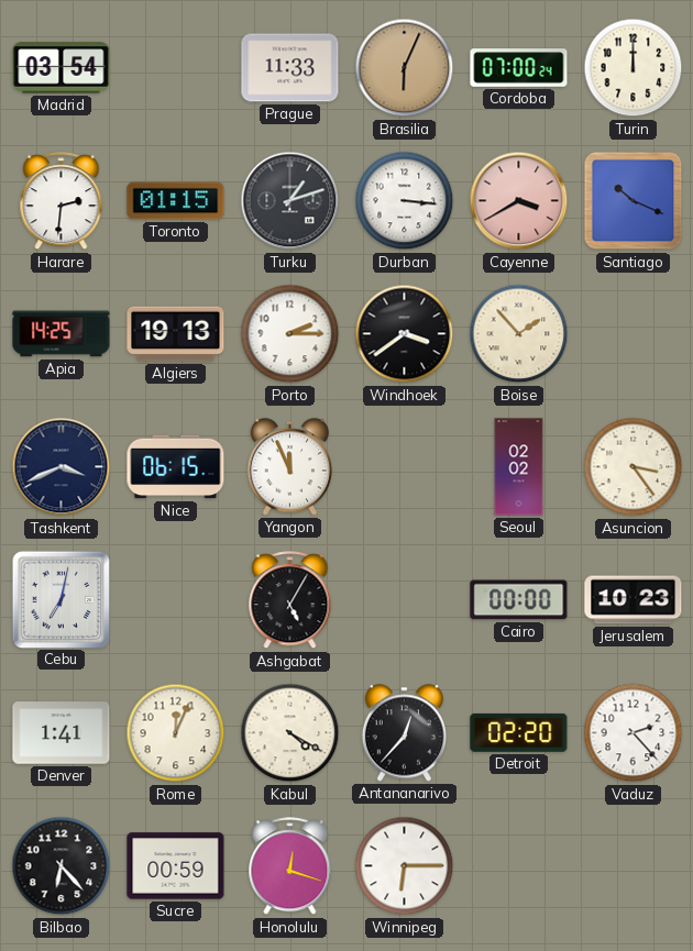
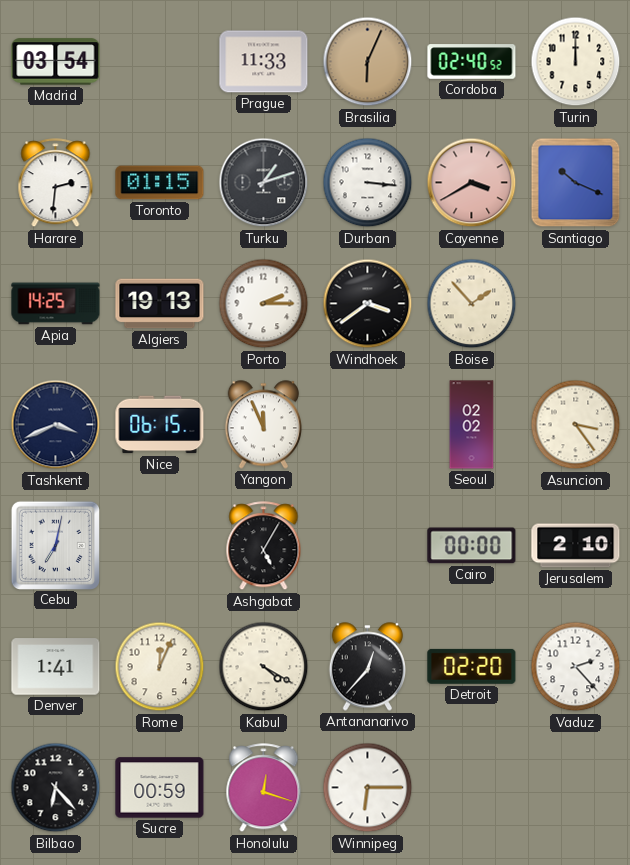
Cordoba: 07:00 -> 02:40 (472, 62)
Jerusalem: 10:23 -> 2:10 (576, 546)
